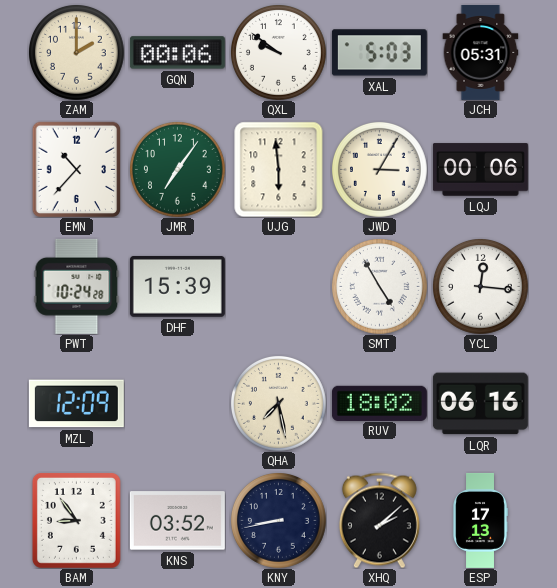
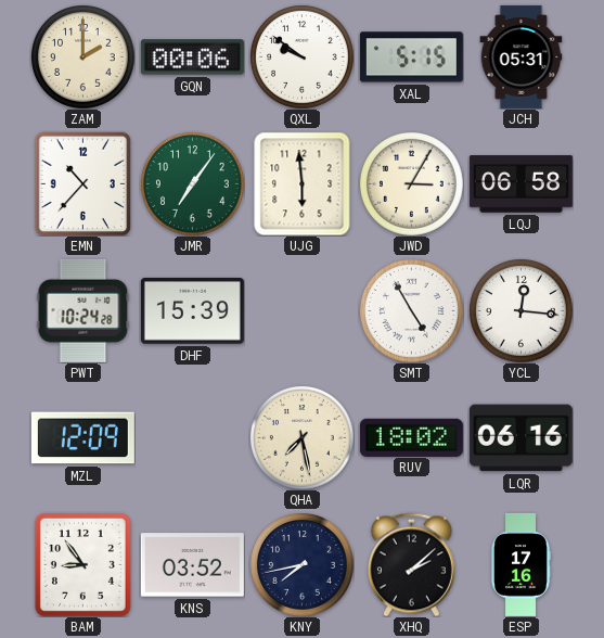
XAL: 5:03 -> 5:15 (411, 58)
LQJ: 00:06 -> 06:58 (521, 184)
KNY: 8:43 -> 7:43 (303, 565)
ESP: 17:13 -> 17:16 (521, 564)
